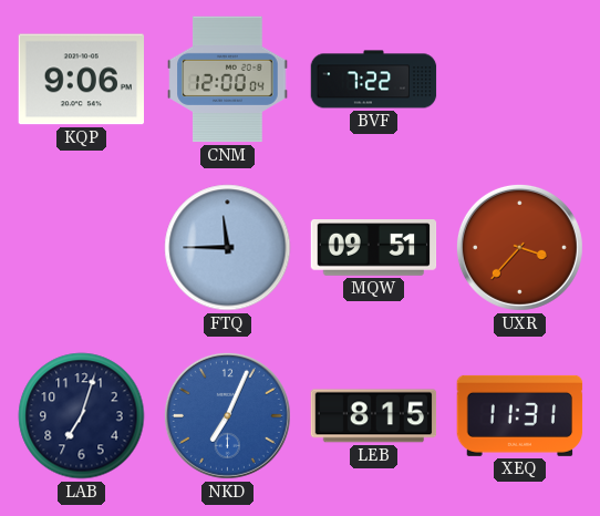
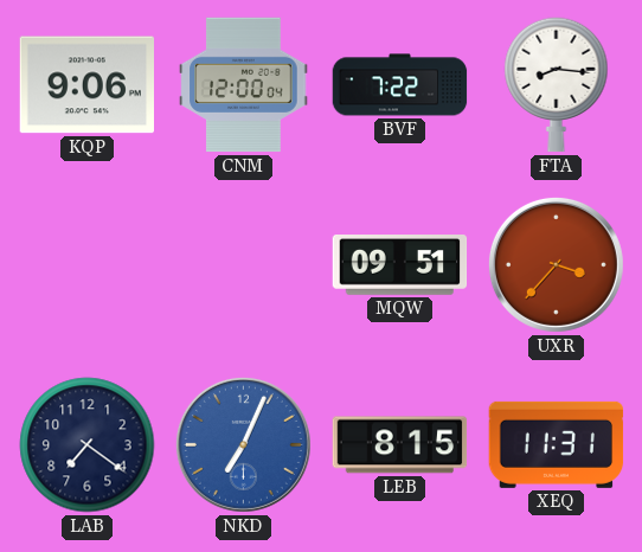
FTA: none -> 8:16 (557, 85)
FTQ: 11:45 -> none (228, 248)
LAB: 7:03 -> 7:21 (88, 445)
